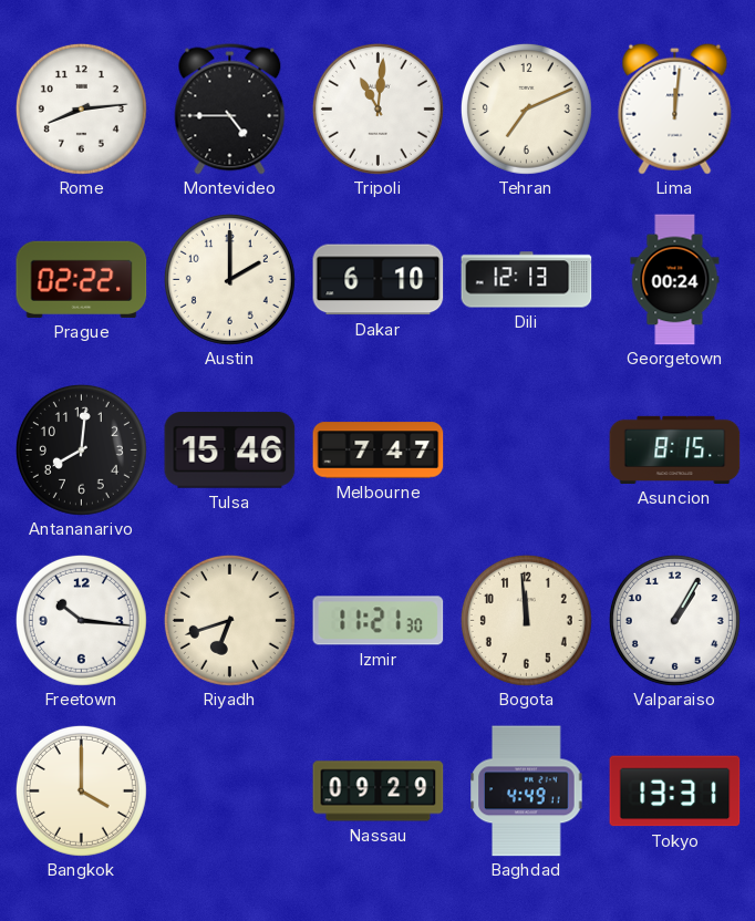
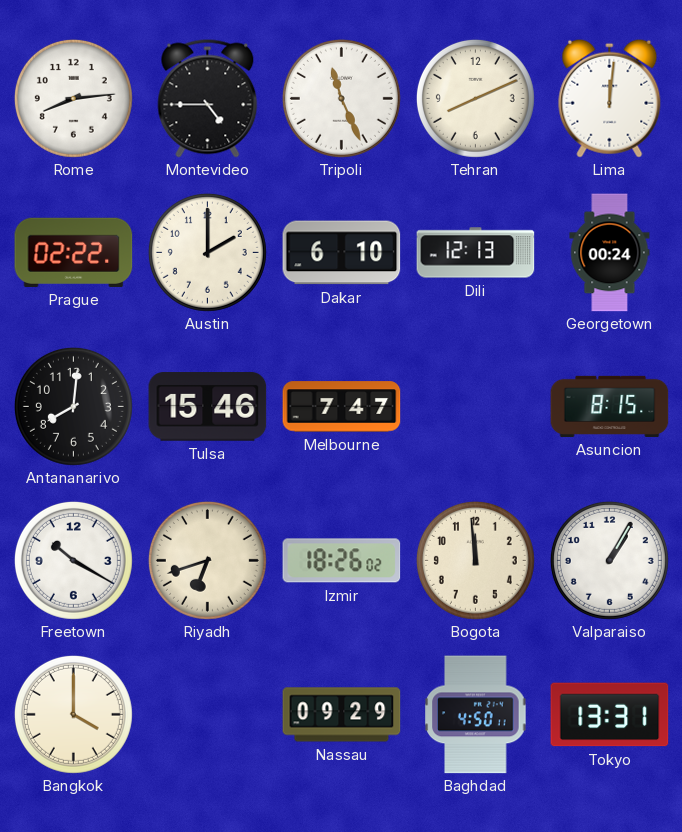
Tripoli: 11:01 -> 11:26 (341, 98)
Tehran: 7:11 -> 8:11 (475, 98)
Freetown: 10:16 -> 10:20 (73, 560)
Izmir: 11:21 -> 18:26 (342, 561)
Baghdad: 4:49 -> 4:50 (476, 715)
